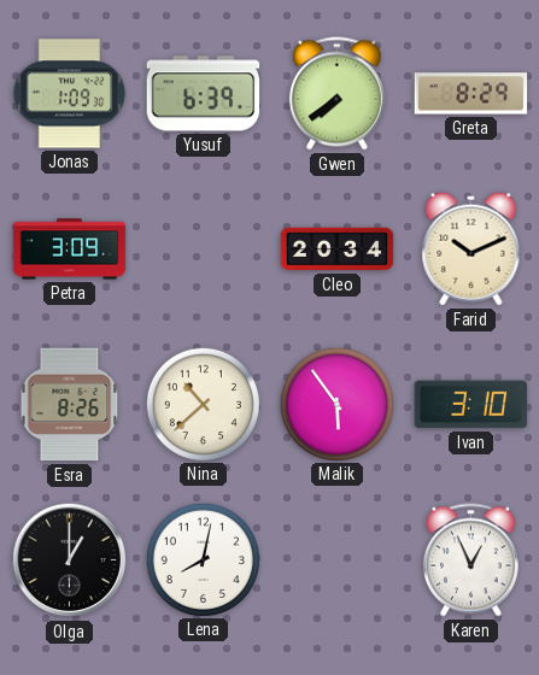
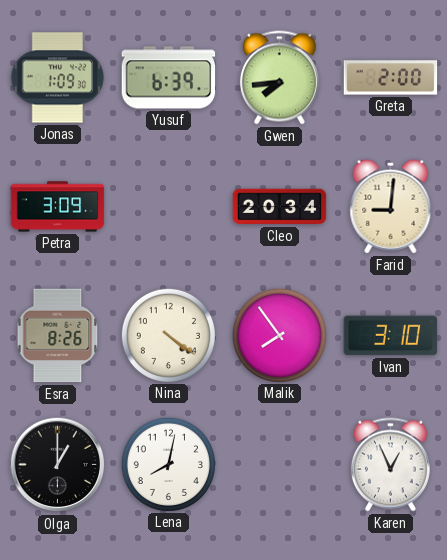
Gwen: 7:39 -> 7:44 (279, 78)
Greta: 8:29 -> 2:00 (391, 78)
Farid: 10:11 -> 9:01 (391, 207)
Nina: 10:38 -> 4:21 (168, 335)
Malik: 5:54 -> 7:54 (279, 335)
